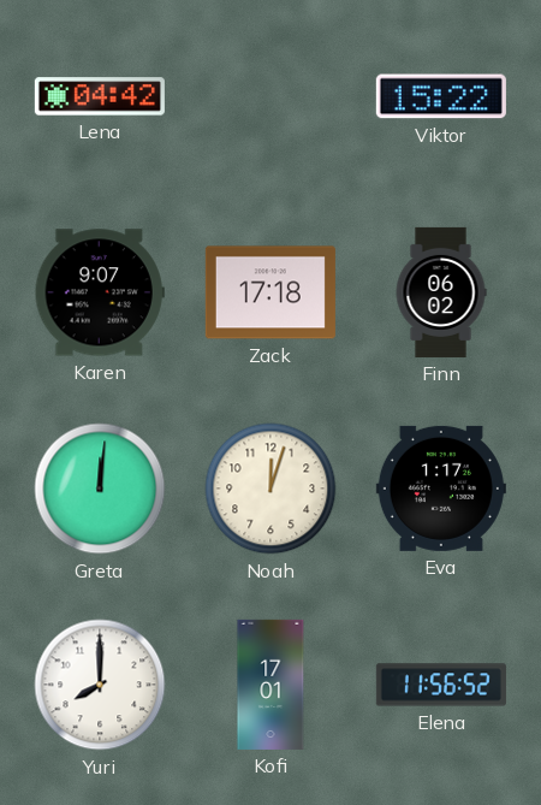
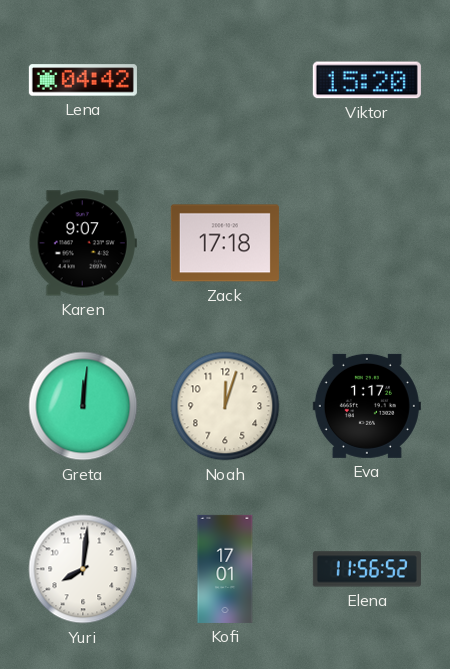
Viktor: 15:22 -> 15:20 (367, 80)
Finn: 06:02 -> none (441, 292)
Yuri: 8:00 -> 8:01 (83, 569)
